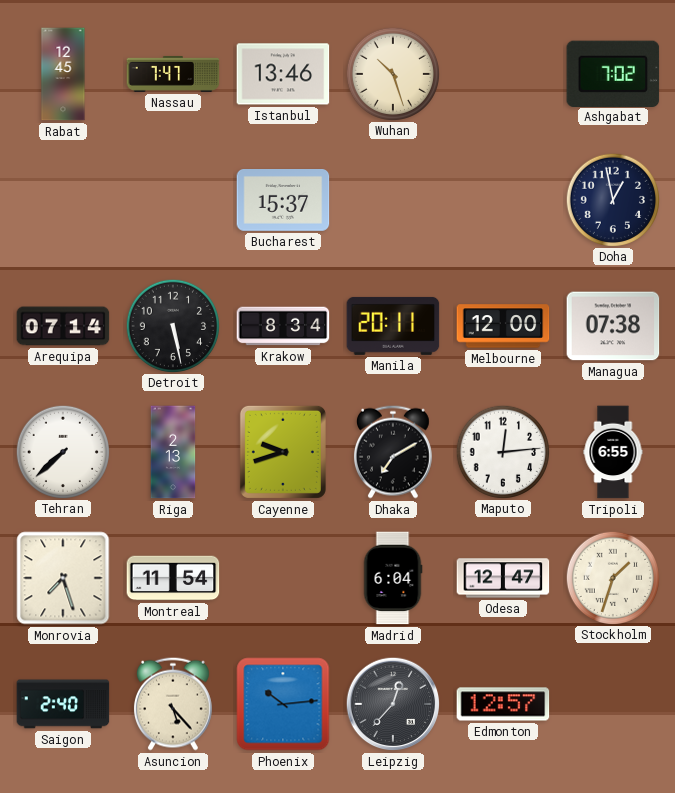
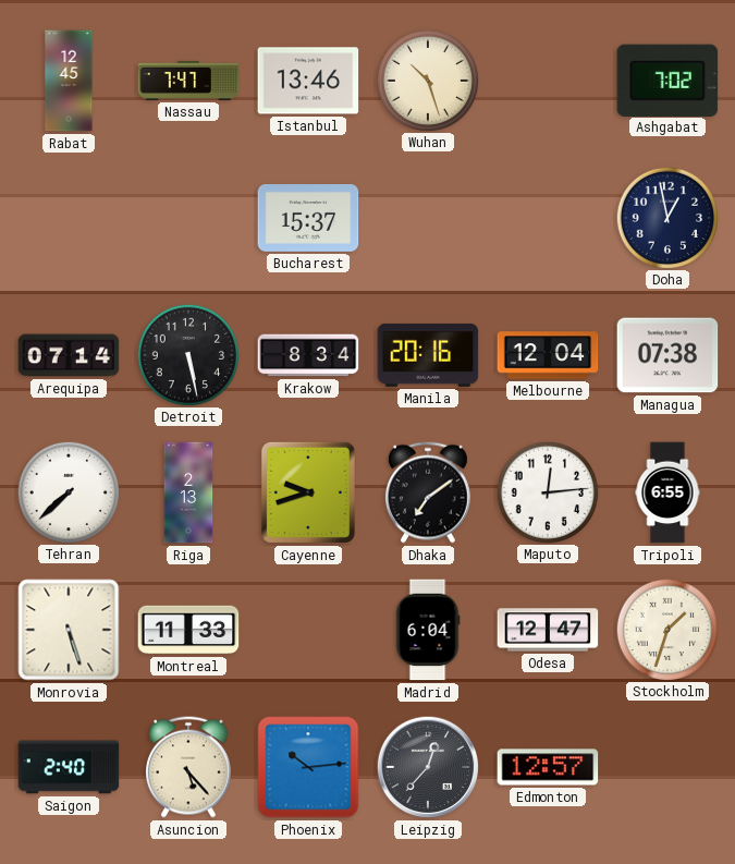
Manila: 20:11 -> 20:16 (428, 355)
Melbourne: 12:00 -> 12:04 (548, 355)
Dhaka: 7:10 -> 7:09 (428, 492)
Monrovia: 7:27 -> 5:27 (69, 630)
Montreal: 11:54 -> 11:33 (188, 630)
